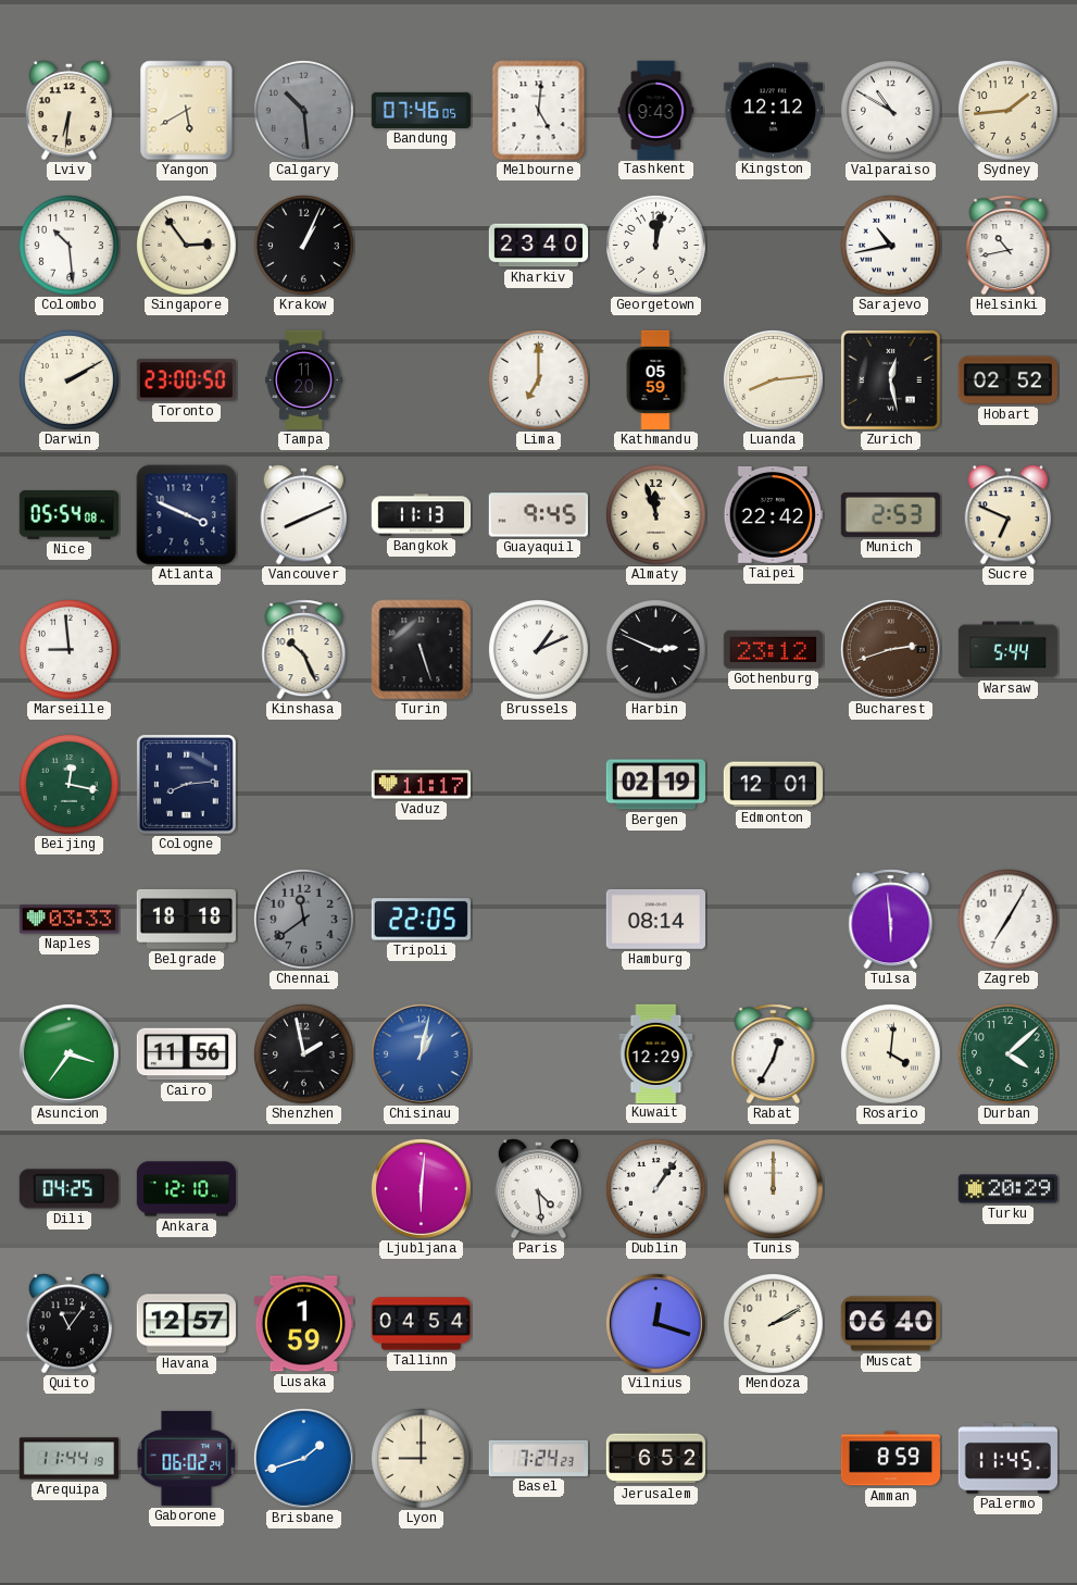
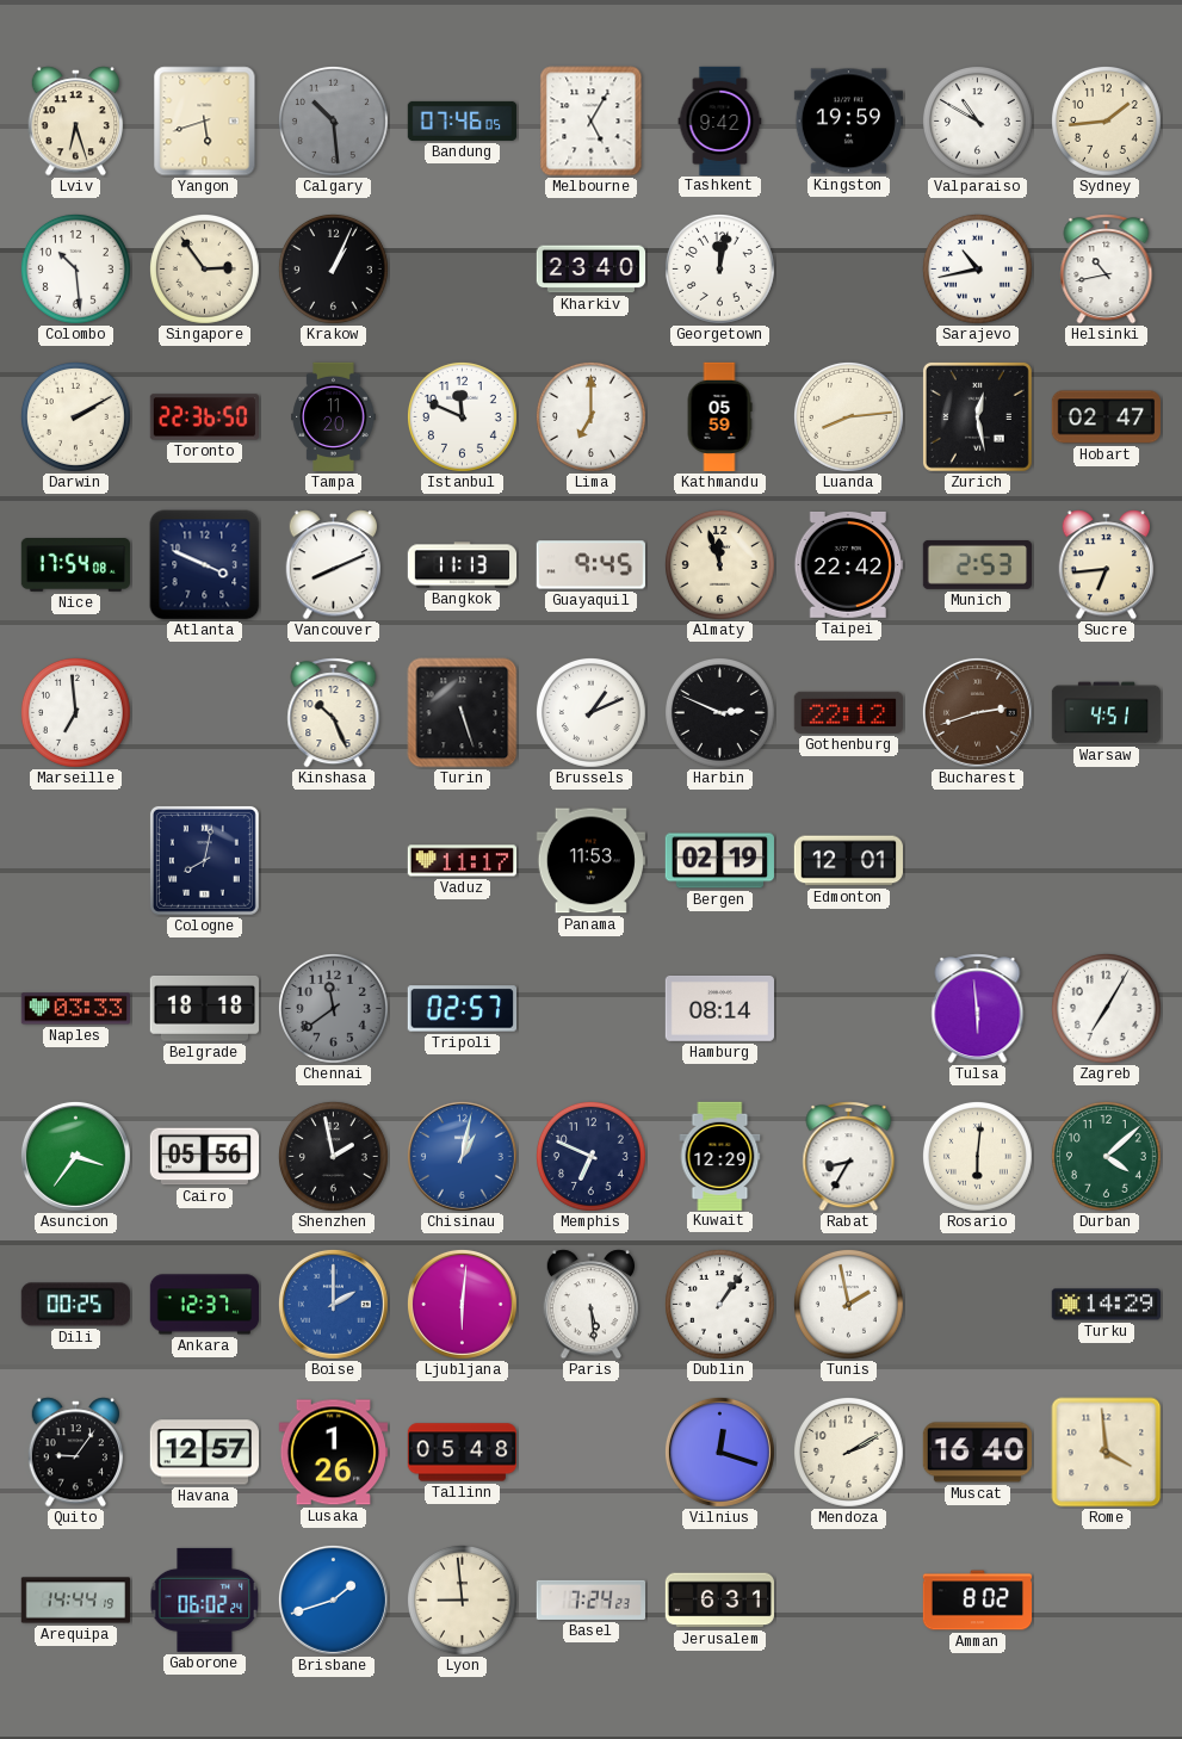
Lviv: 6:31 -> 6:27 (76, 122)
Yangon: 5:40 -> 5:42 (205, 122)
Melbourne: 5:01 -> 5:05 (592, 122)
Tashkent: 9:43 -> 9:42 (720, 120)
Kingston: 12:12 -> 19:59 (848, 122)
Toronto: 23:00 -> 22:36 (204, 417)
Istanbul: none -> 11:49 (462, 416)
Hobart: 02:52 -> 02:47 (1106, 417)
Nice: 05:54 -> 17:54 (75, 565)
Sucre: 6:49 -> 6:44 (1107, 565)
Marseille: 8:59 -> 6:59 (75, 712)
Gothenburg: 23:12 -> 22:12 (848, 712)
Warsaw: 5:44 -> 4:51 (1107, 713)
Beijing: 12:17 -> none (68, 784)
Cologne: 8:14 -> 8:02 (204, 860)
Panama: none -> 11:53 (590, 861)
Tripoli: 22:05 -> 02:57 (462, 1009)
Cairo: 11:56 -> 05:56 (204, 1157)
Memphis: none -> 6:49 (590, 1156)
Rabat: 12:35 -> 8:35 (849, 1157)
Rosario: 4:01 -> 6:01 (977, 1156)
Dili: 04:25 -> 00:25 (75, 1305)
Ankara: 12:10 -> 12:37 (205, 1305)
Boise: none -> 2:00 (333, 1304)
Paris: 4:29 -> 5:29 (592, 1305)
Tunis: 12:00 -> 1:58 (848, 1304)
Turku: 20:29 -> 14:29 (1106, 1305)
Quito: 11:06 -> 9:06 (76, 1453)
Lusaka: 1:59 -> 1:26 (333, 1453)
Tallinn: 04:54 -> 05:48 (462, 1453)
Muscat: 06:40 -> 16:40 (977, 1453)
Rome: none -> 3:59 (1107, 1453)
Arequipa: 11:44 -> 14:44 (76, 1601)
Lyon: 9:00 -> 8:59 (462, 1599)
Jerusalem: 6:52 -> 6:31 (719, 1601)
Amman: 8:59 -> 8:02 (978, 1601)
Palermo: 11:45 -> none (1007, 1459)
